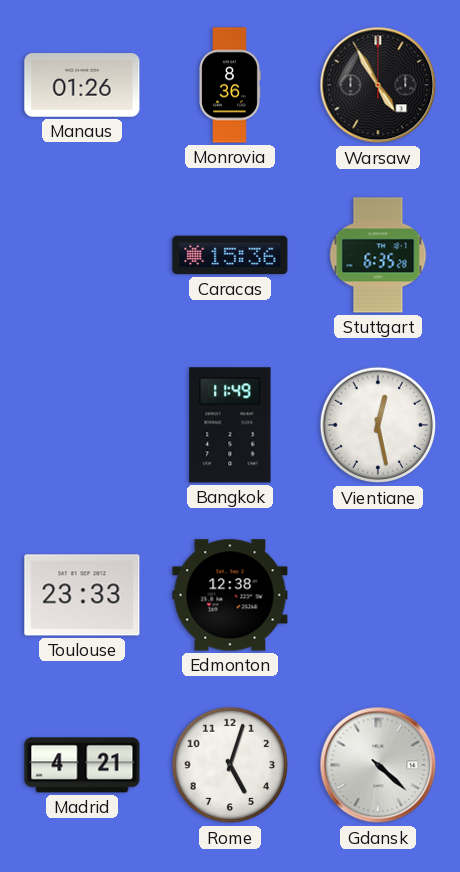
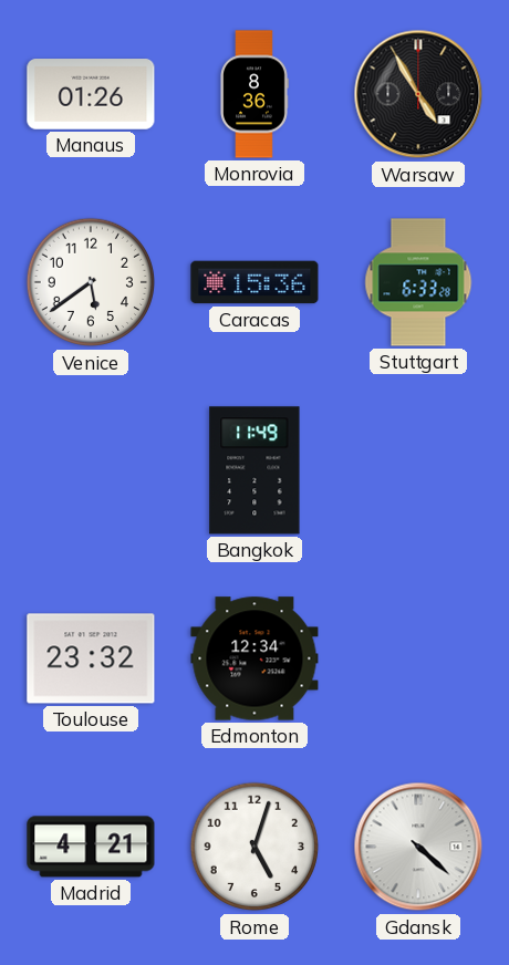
Venice: none -> 5:39 (91, 282)
Stuttgart: 6:35 -> 6:33 (418, 282)
Vientiane: 12:28 -> none (378, 425)
Toulouse: 23:33 -> 23:32 (91, 658)
Edmonton: 12:38 -> 12:34 (254, 658)
